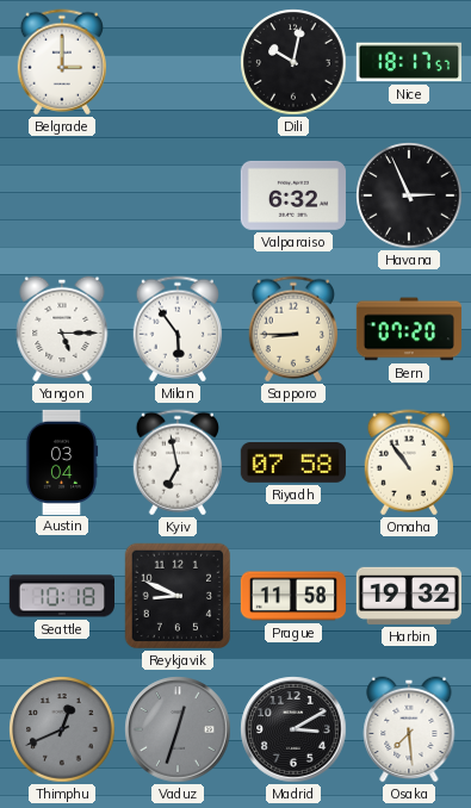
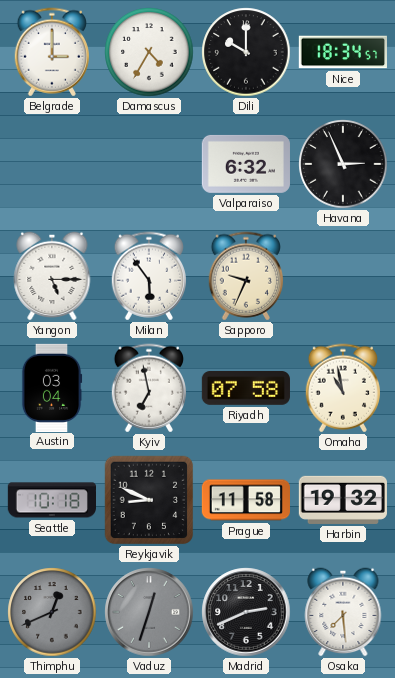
Damascus: none -> 4:35 (149, 52)
Dili: 10:02 -> 10:00 (246, 52)
Nice: 18:17 -> 18:34 (342, 52)
Sapporo: 8:45 -> 9:34 (245, 276)
Bern: 07:20 -> none (408, 329)
Omaha: 10:54 -> 10:58 (342, 388)
Madrid: 3:10 -> 2:41 (246, 612)
